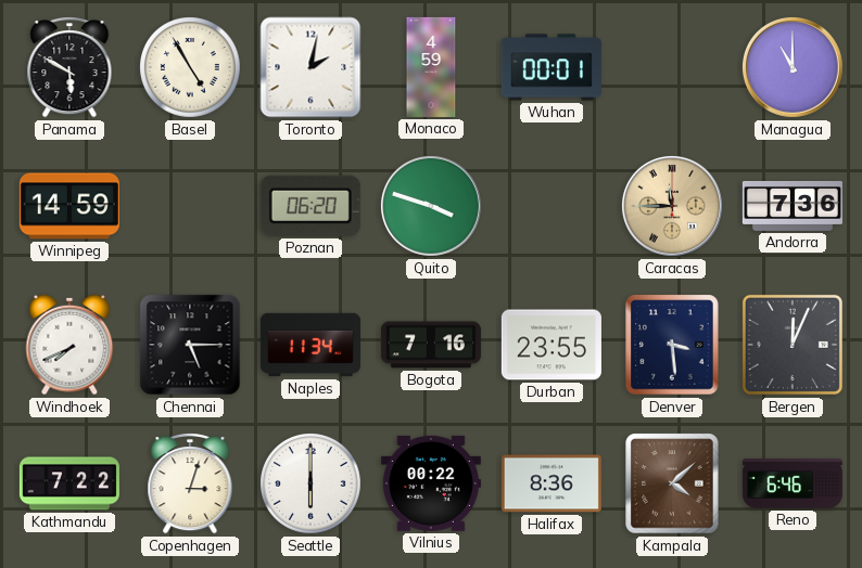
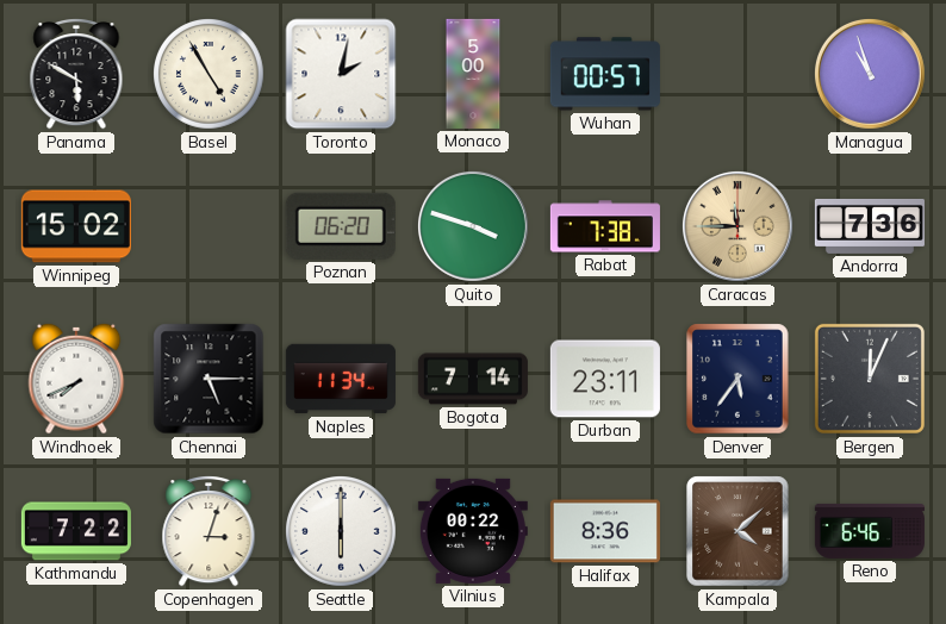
Monaco: 4:59 -> 5:00 (473, 74)
Wuhan: 00:01 -> 00:57 (605, 74)
Managua: 11:00 -> 10:57 (870, 74)
Winnipeg: 14:59 -> 15:02 (76, 226)
Rabat: none -> 7:38 (605, 226)
Bogota: 7:16 -> 7:14 (473, 379)
Durban: 23:55 -> 23:11 (605, 379)
Denver: 3:29 -> 5:36 (737, 379)
